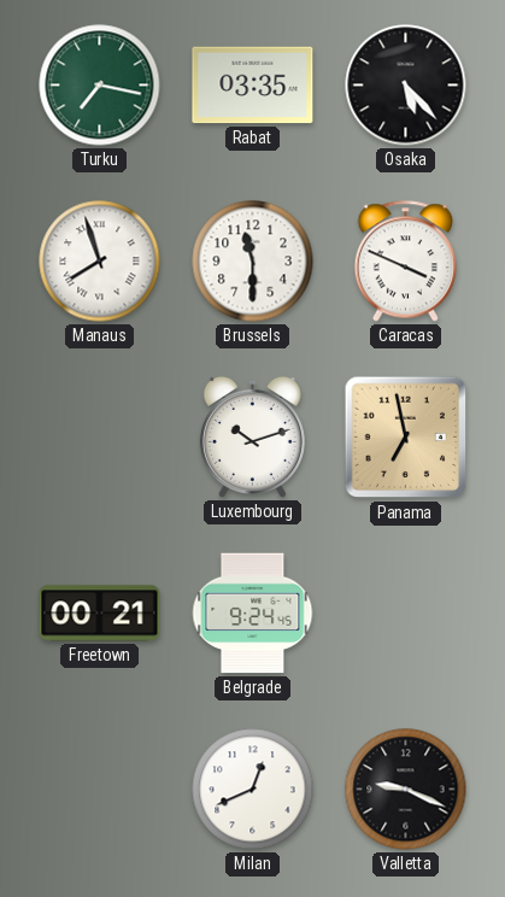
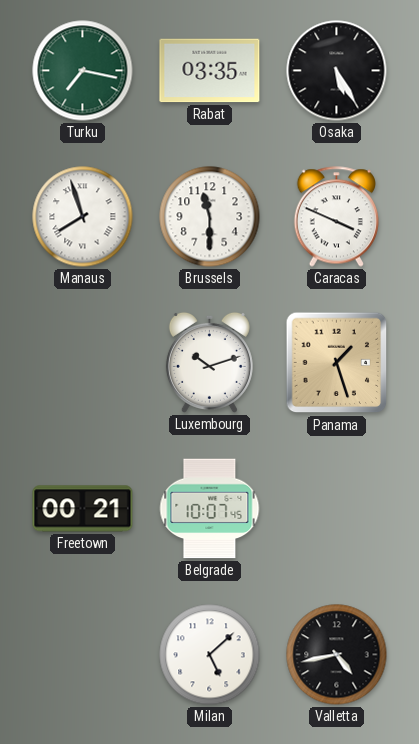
Osaka: 5:23 -> 5:25 (337, 71)
Panama: 6:58 -> 1:27 (337, 363)
Belgrade: 9:24 -> 10:07 (210, 509)
Milan: 12:41 -> 5:08 (210, 655)
Valletta: 9:19 -> 4:43 (337, 655)
